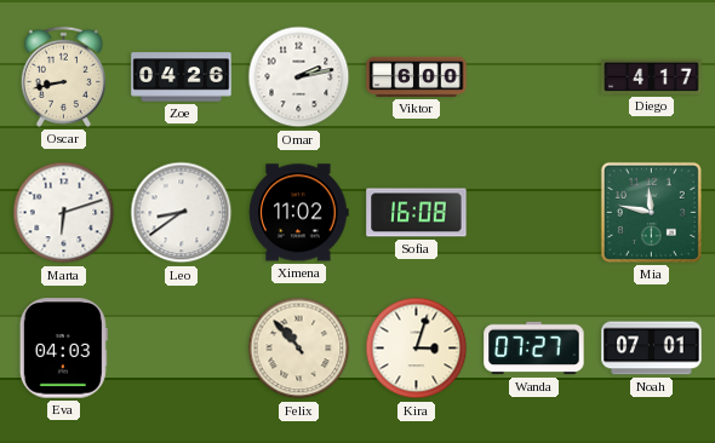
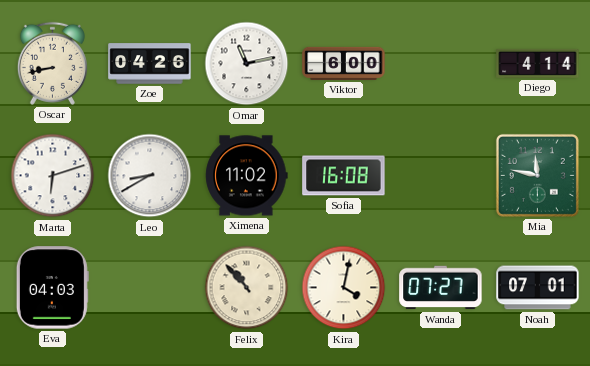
Omar: 2:13 -> 11:13 (247, 64)
Diego: 4:17 -> 4:14 (538, 63)
Leo: 8:39 -> 8:40 (150, 176)
Kira: 3:03 -> 4:02 (344, 288)
